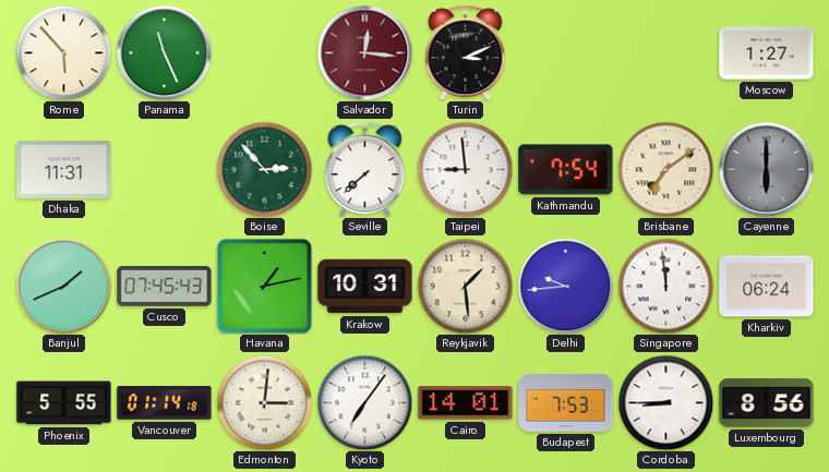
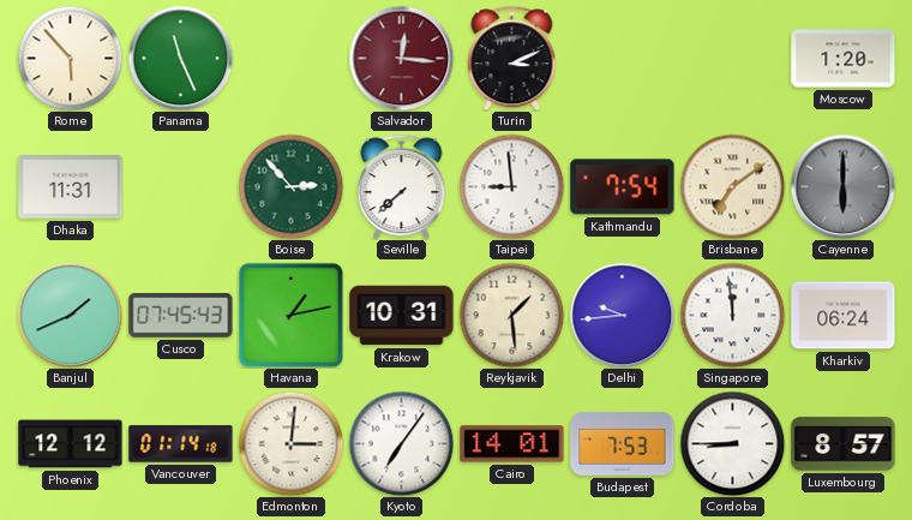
Moscow: 1:27 -> 1:20 (844, 59)
Phoenix: 5:55 -> 12:12 (71, 444)
Luxembourg: 8:56 -> 8:57 (844, 444)
